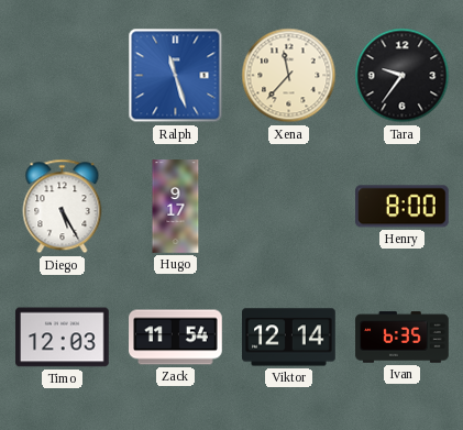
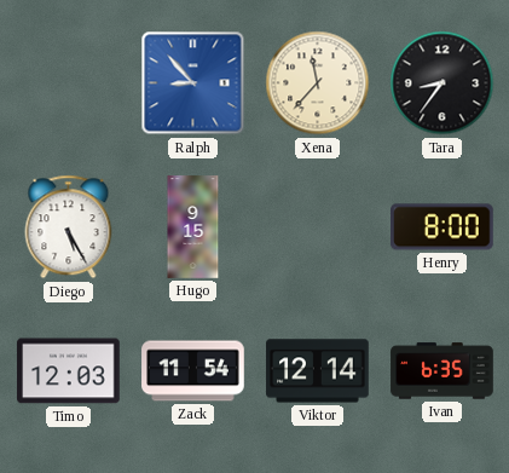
Ralph: 11:27 -> 8:53 (193, 83)
Tara: 9:36 -> 8:36 (443, 83)
Hugo: 9:17 -> 9:15 (193, 227)
